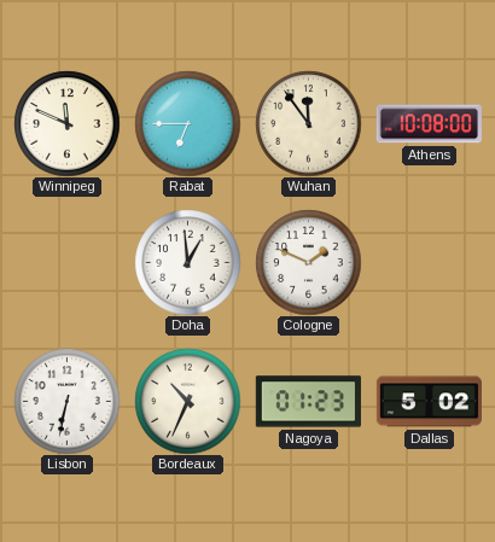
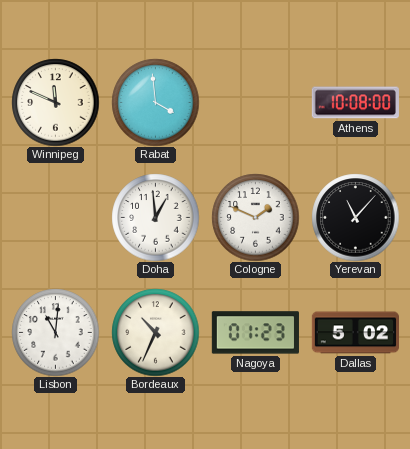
Rabat: 6:45 -> 3:59 (155, 102)
Wuhan: 11:54 -> none (308, 123)
Yerevan: none -> 11:07 (355, 217)
Lisbon: 6:32 -> 11:01 (55, 332)
